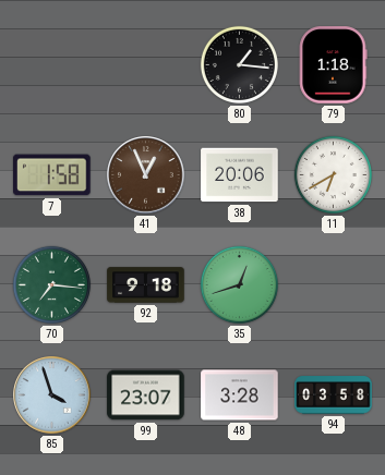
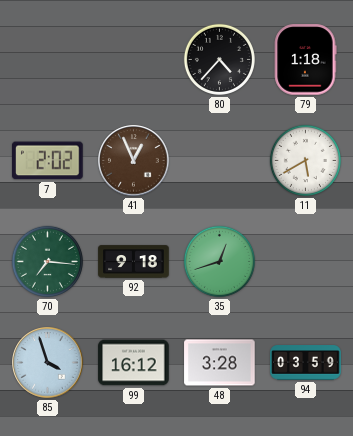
80: 1:16 -> 4:37 (219, 59)
7: 1:58 -> 2:02 (48, 161)
38: 20:06 -> none (240, 175)
11: 6:40 -> 5:40 (305, 160)
99: 23:07 -> 16:12 (134, 363)
94: 03:58 -> 03:59 (306, 363)
